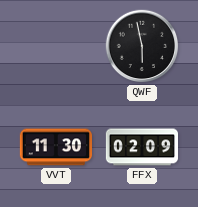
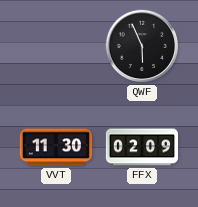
QWF: 5:58 -> 5:56 (142, 46)
